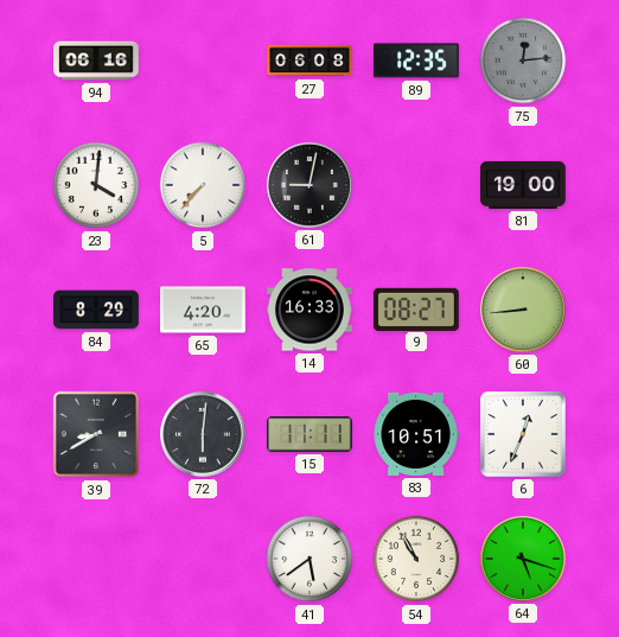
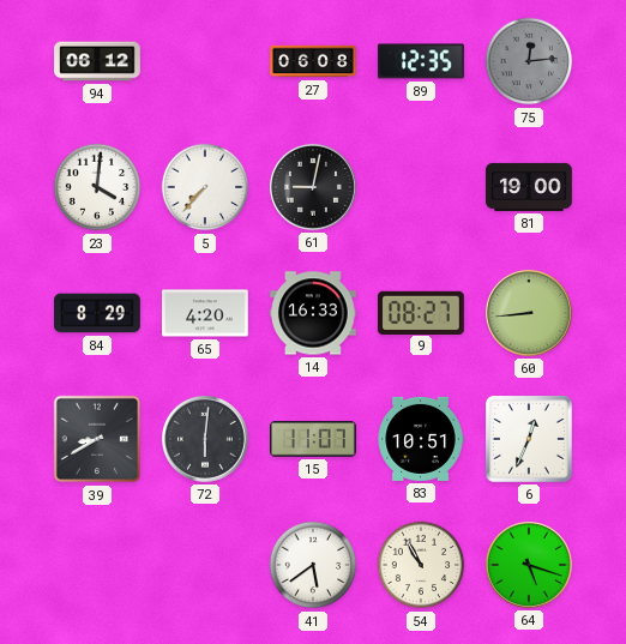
94: 06:16 -> 06:12 (97, 61)
15: 11:11 -> 11:07 (313, 439)
